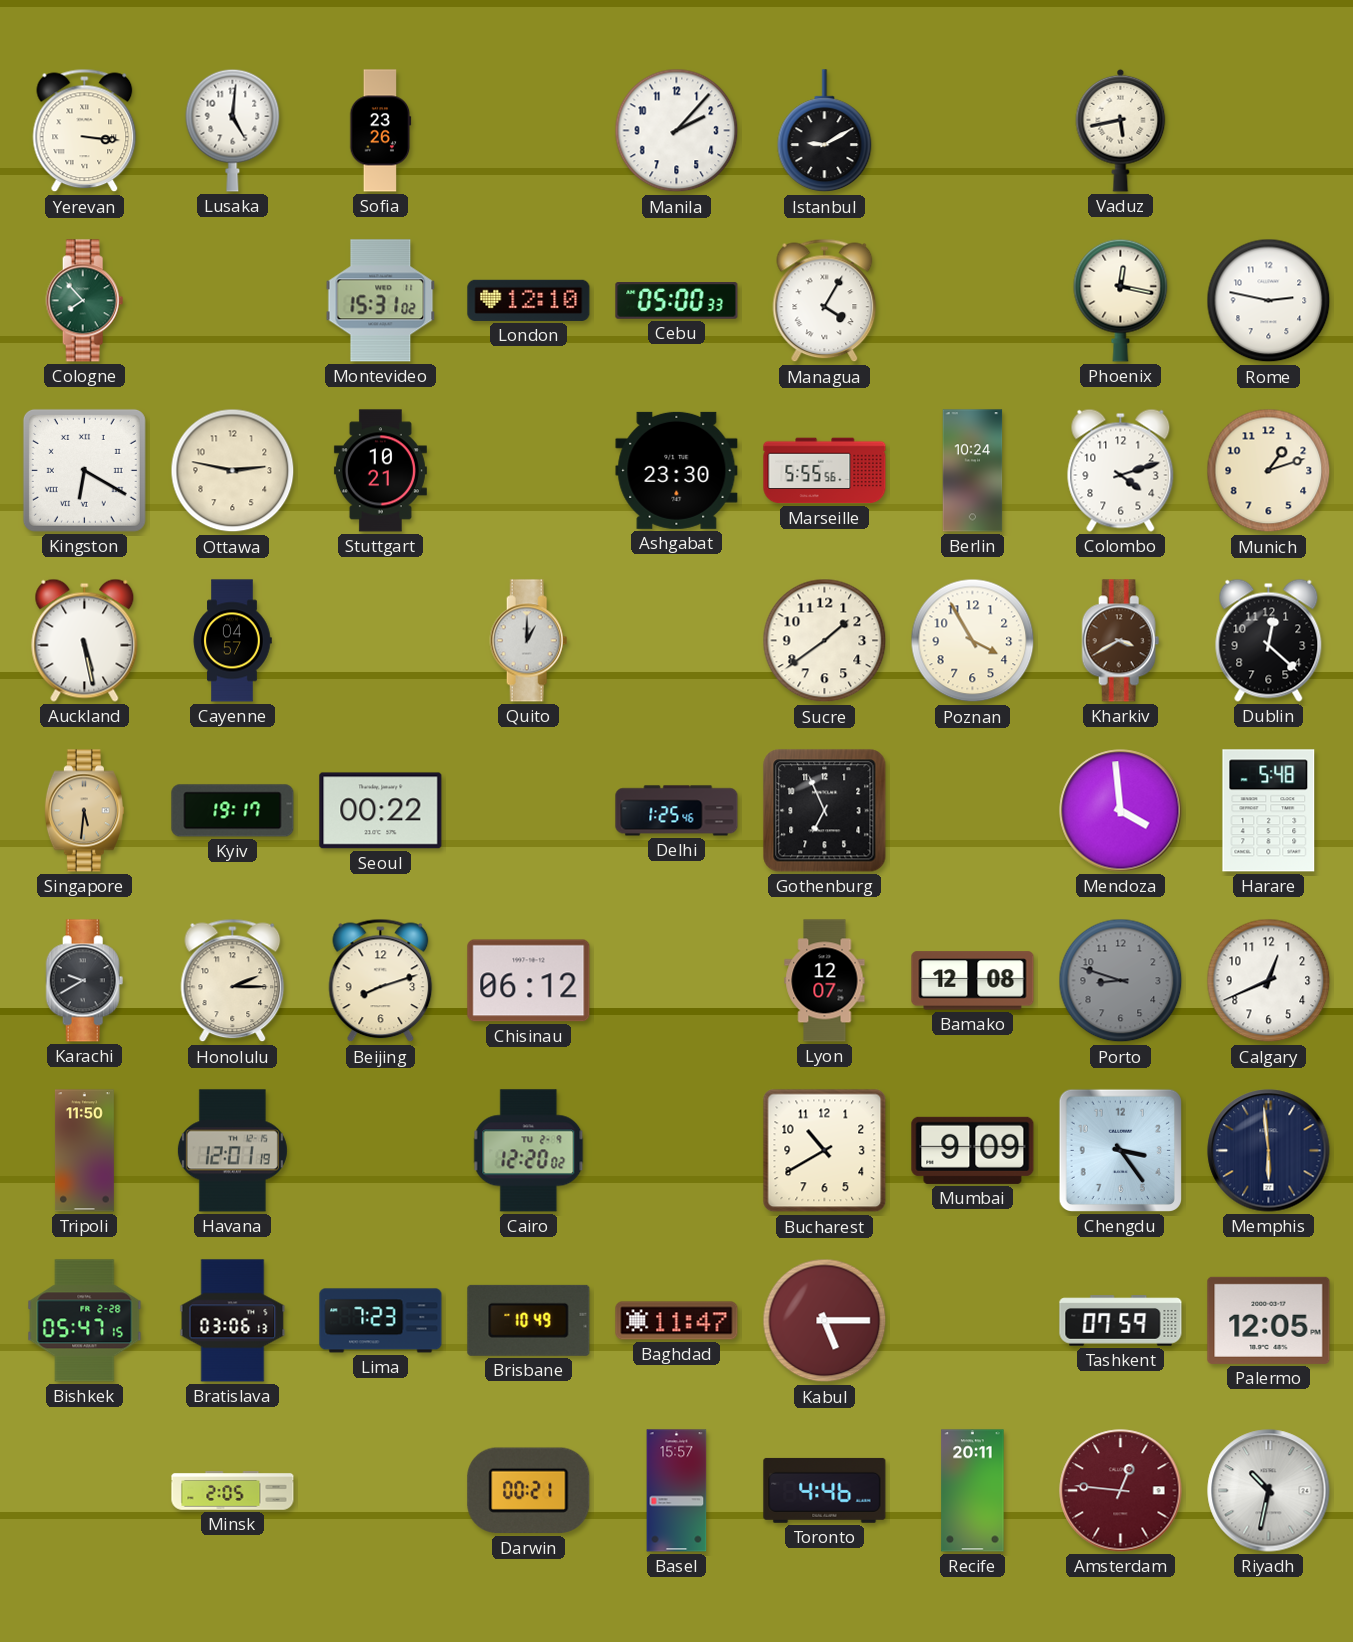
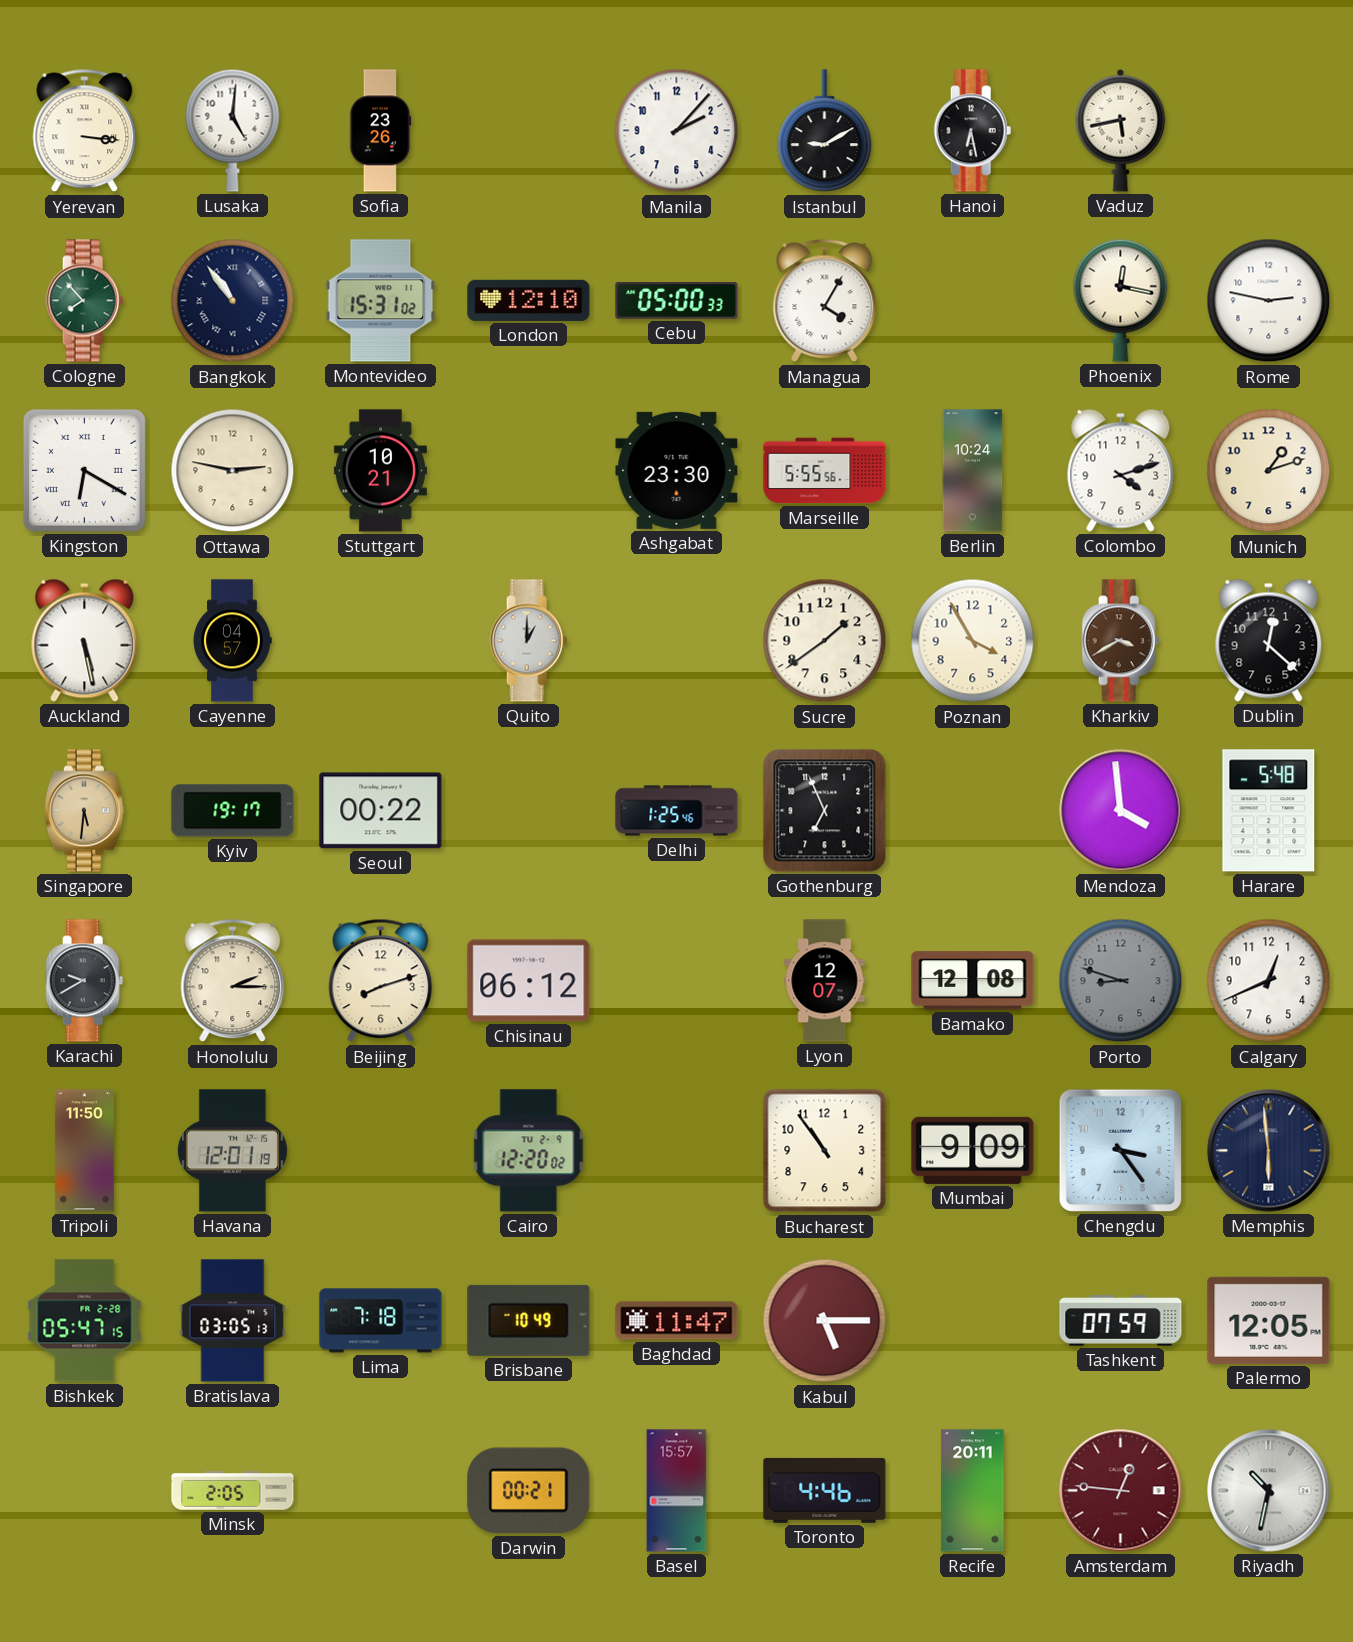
Hanoi: none -> 6:28 (973, 131)
Bangkok: none -> 10:54 (233, 301)
Bucharest: 10:40 -> 10:54 (825, 1151)
Bratislava: 03:06 -> 03:05 (233, 1321)
Lima: 7:23 -> 7:18 (381, 1321)
